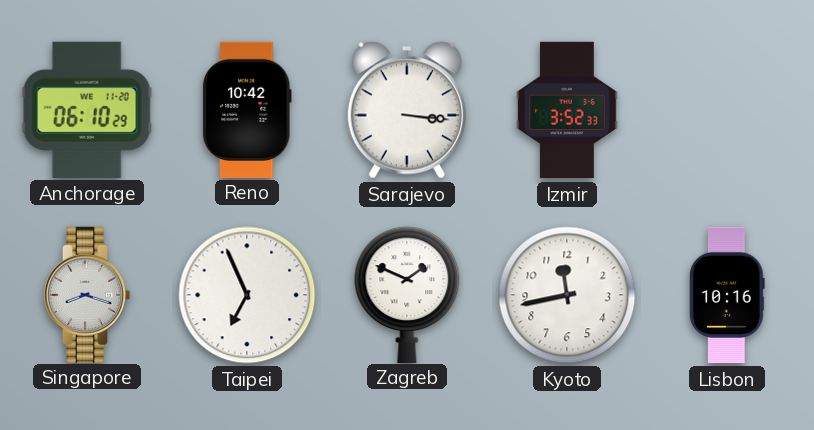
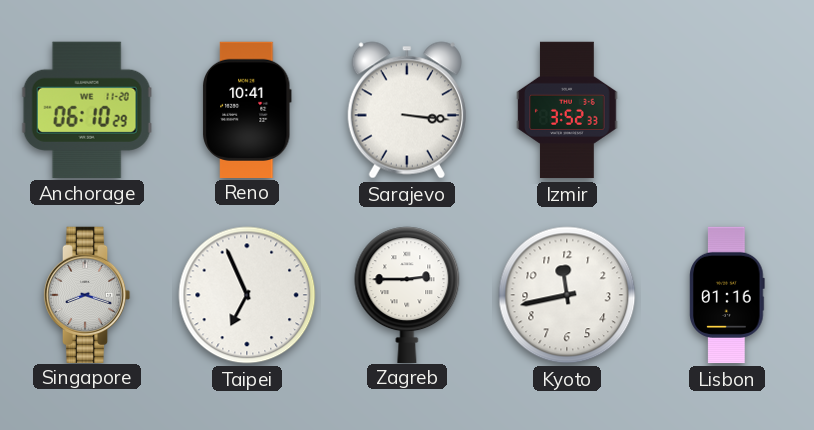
Reno: 10:42 -> 10:41 (247, 109)
Zagreb: 1:49 -> 2:45 (407, 294)
Lisbon: 10:16 -> 01:16 (727, 295)
